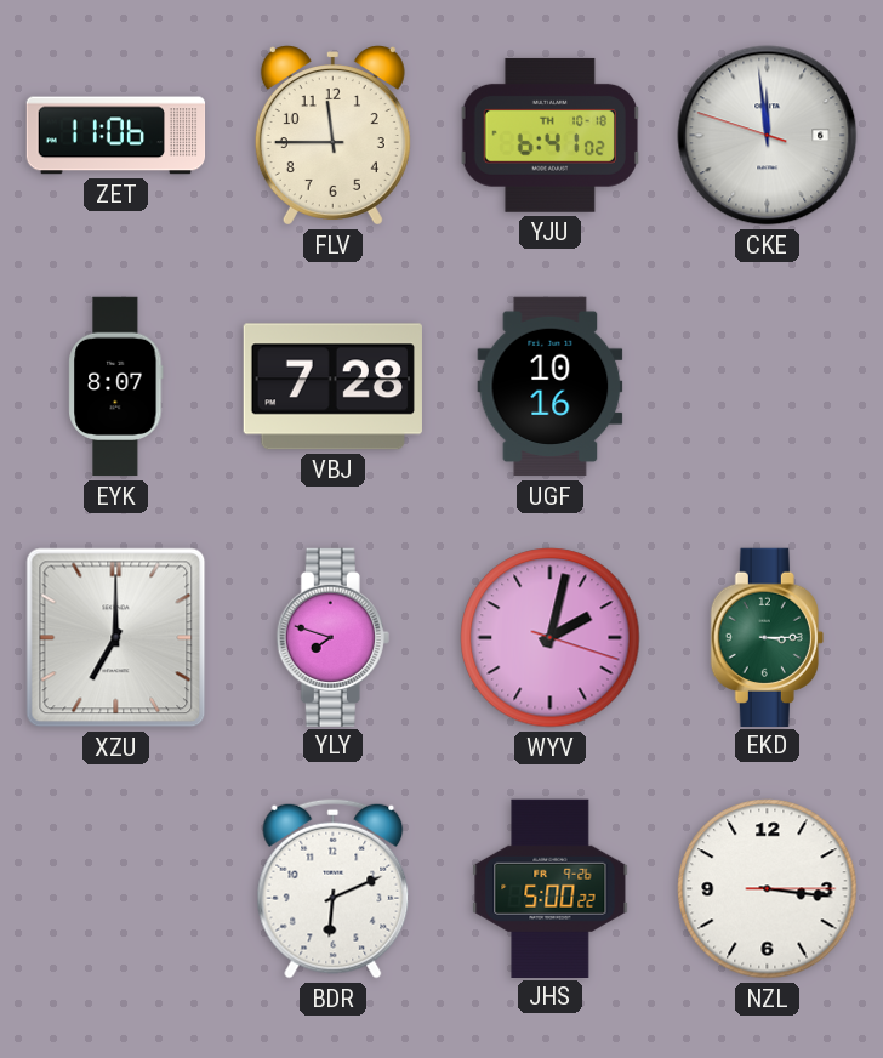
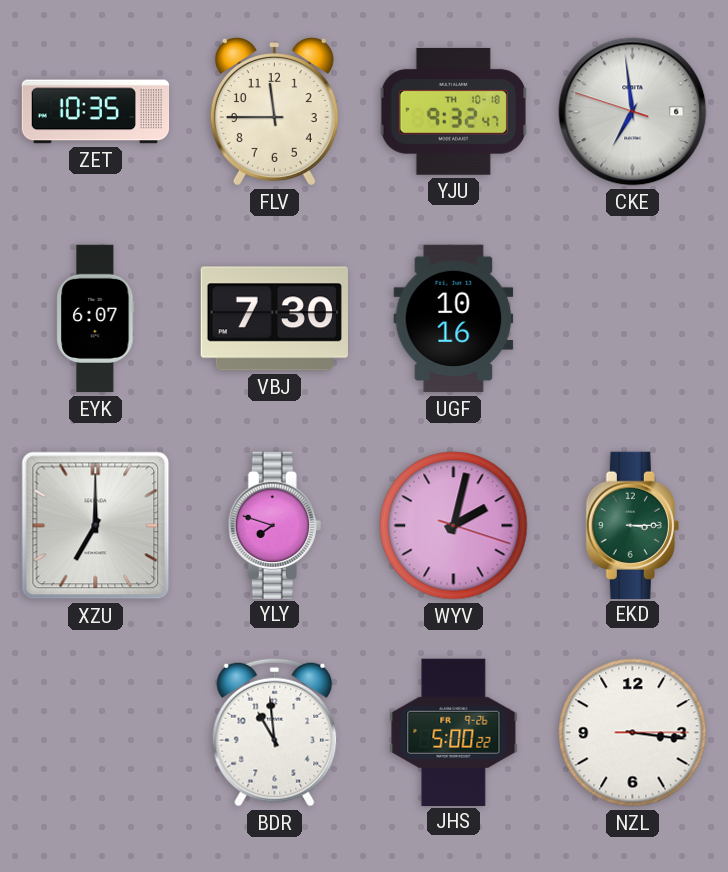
ZET: 11:06 -> 10:35 (96, 112)
YJU: 6:41 -> 9:32 (453, 111)
CKE: 11:58 -> 6:58 (633, 112)
EYK: 8:07 -> 6:07 (96, 319)
VBJ: 7:28 -> 7:30 (274, 319)
BDR: 6:11 -> 10:59 (275, 732)
